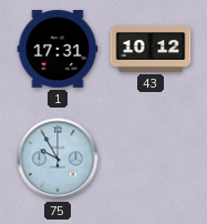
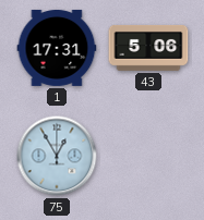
43: 10:12 -> 5:06 (148, 48)
75: 9:55 -> 12:55 (57, 156)
